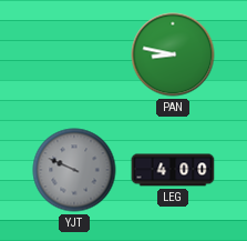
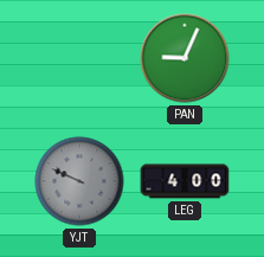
PAN: 8:47 -> 9:04 (185, 58)
